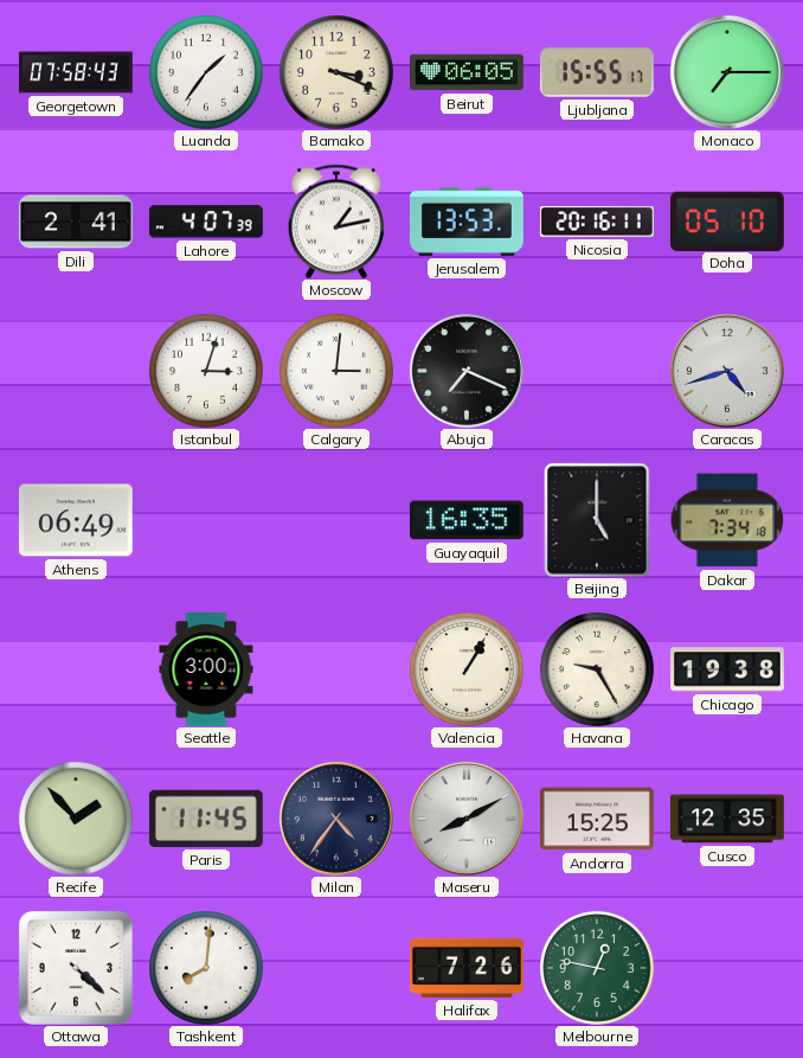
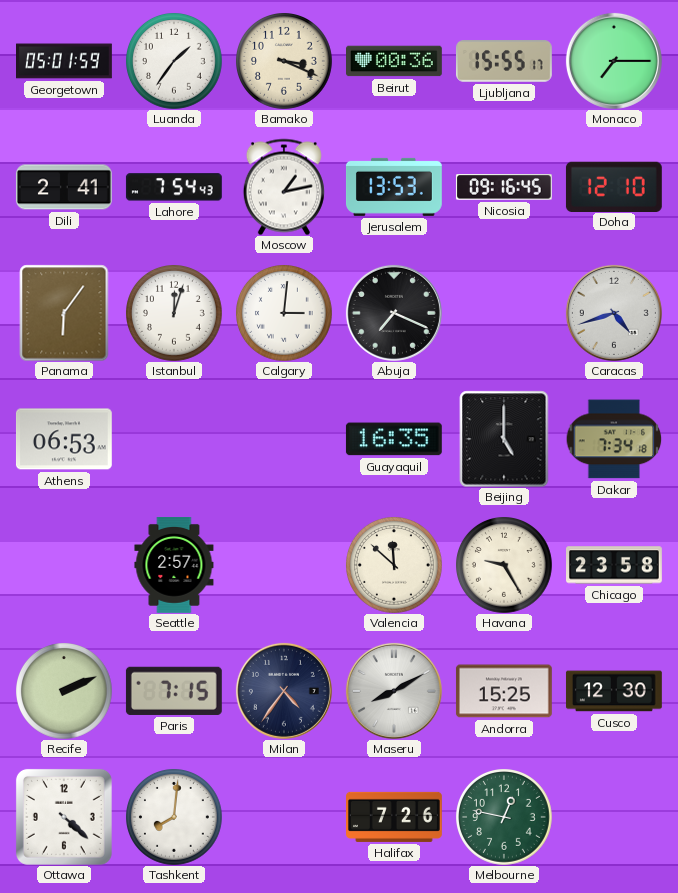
Georgetown: 07:58 -> 05:01 (65, 61)
Beirut: 06:05 -> 00:36 (395, 61)
Lahore: 4:07 -> 7:54 (174, 187)
Nicosia: 20:16 -> 09:16 (504, 187)
Doha: 05:10 -> 12:10 (614, 186)
Panama: none -> 6:06 (64, 313)
Istanbul: 3:03 -> 12:03 (174, 313)
Athens: 06:49 -> 06:53 (64, 439)
Seattle: 3:00 -> 2:57 (174, 566)
Valencia: 1:05 -> 11:52 (394, 565)
Chicago: 19:38 -> 23:58 (615, 565)
Recife: 1:53 -> 2:11 (64, 691)
Paris: 11:45 -> 7:15 (174, 691)
Cusco: 12:35 -> 12:30 (614, 691)
